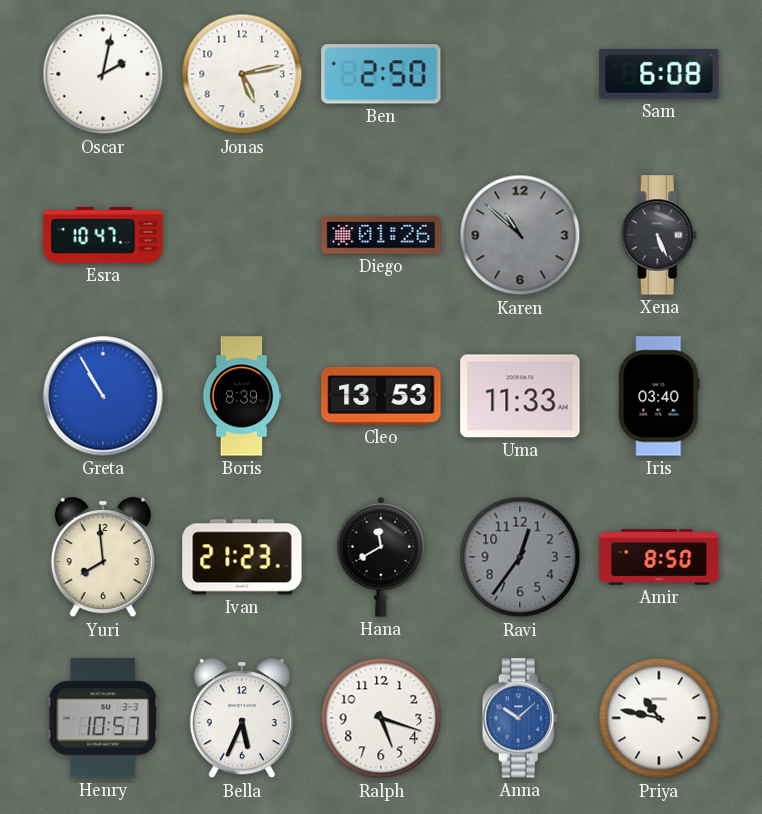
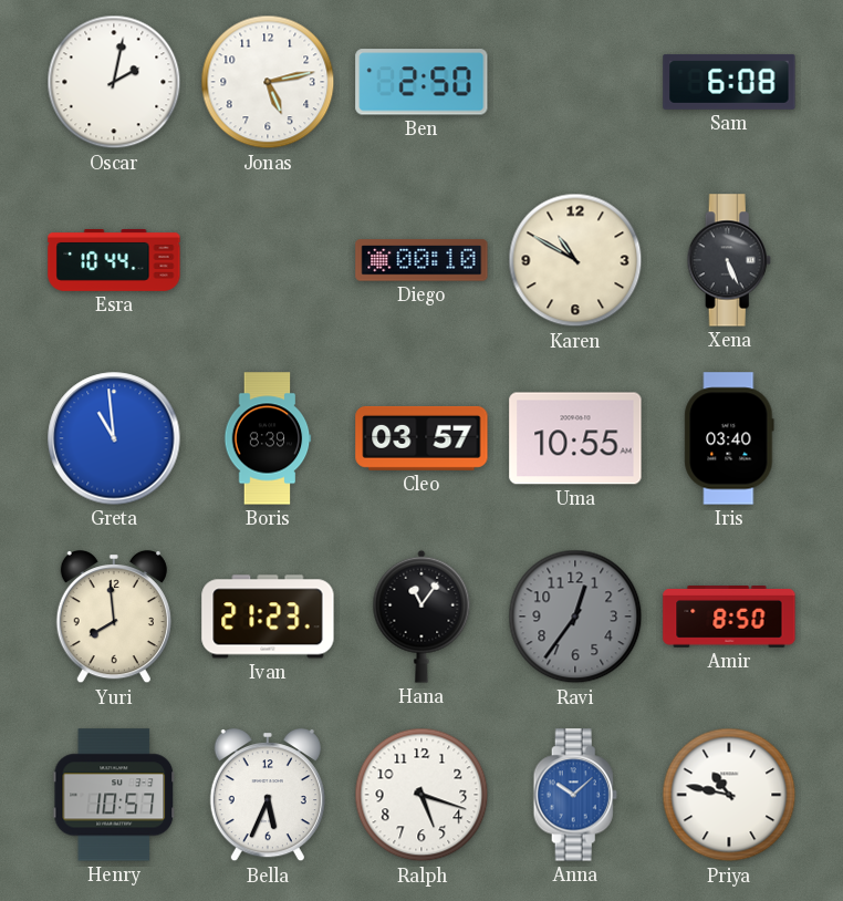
Esra: 10:47 -> 10:44 (114, 260)
Diego: 01:26 -> 00:10 (421, 260)
Karen: 10:52 -> 10:50 (575, 260)
Karen dial: grey -> cream (575, 260)
Greta: 10:55 -> 10:59 (114, 438)
Cleo: 13:53 -> 03:57 (421, 438)
Uma: 11:33 -> 10:55 (575, 438)
Hana: 11:40 -> 11:06 (421, 617)
